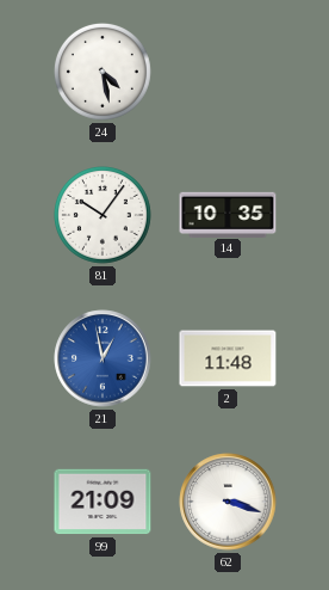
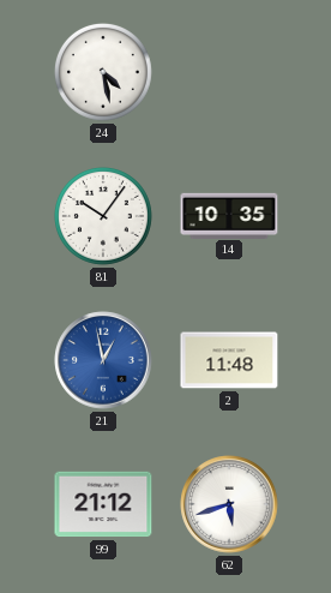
99: 21:09 -> 21:12 (103, 504)
62: 3:18 -> 5:42 (229, 504)
